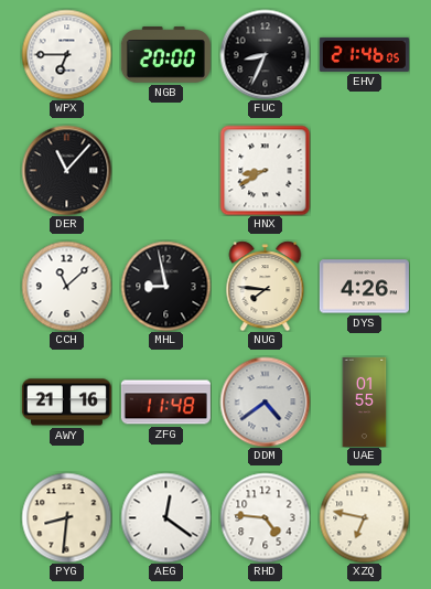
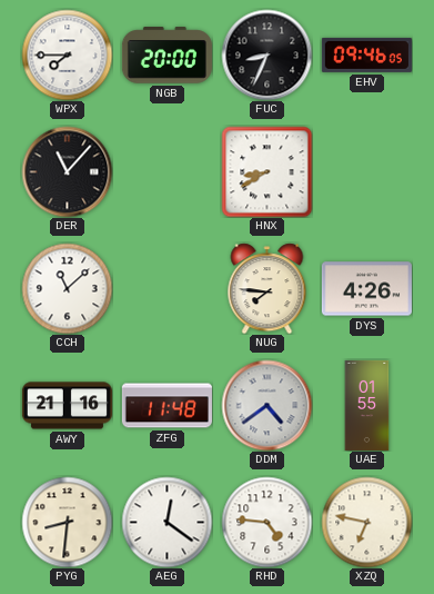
WPX: 6:45 -> 7:45 (67, 55)
EHV: 21:46 -> 09:46 (366, 55)
MHL: 8:58 -> none (165, 286)
